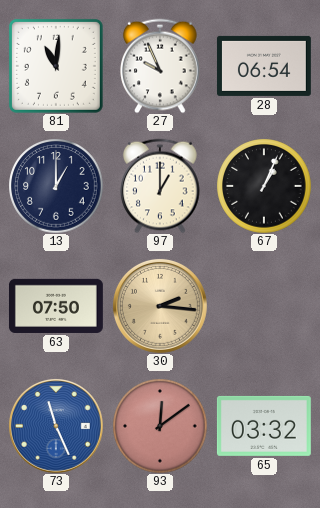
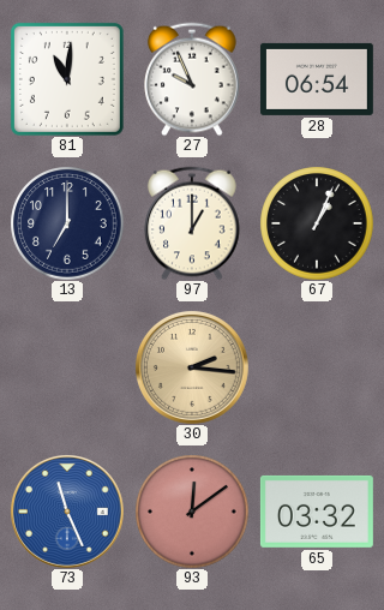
13: 1:00 -> 7:00 (67, 223)
63: 07:50 -> none (56, 306)
